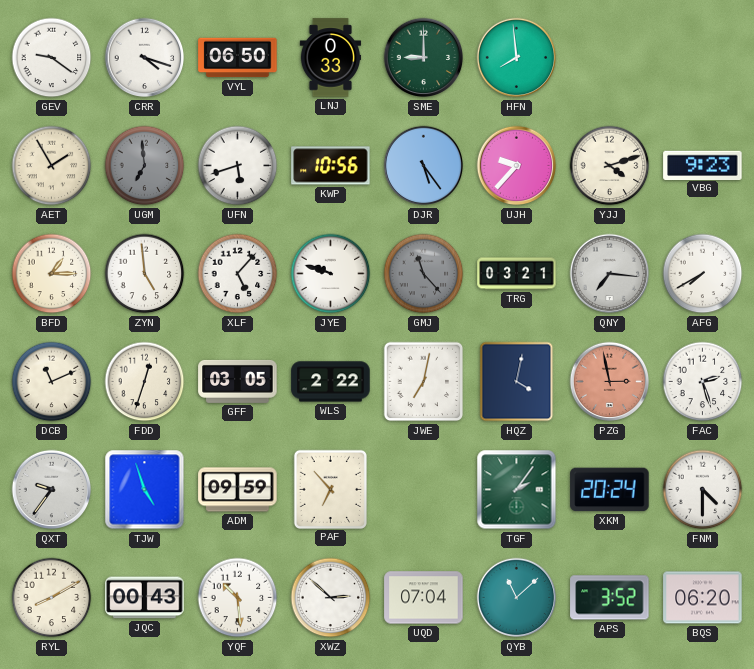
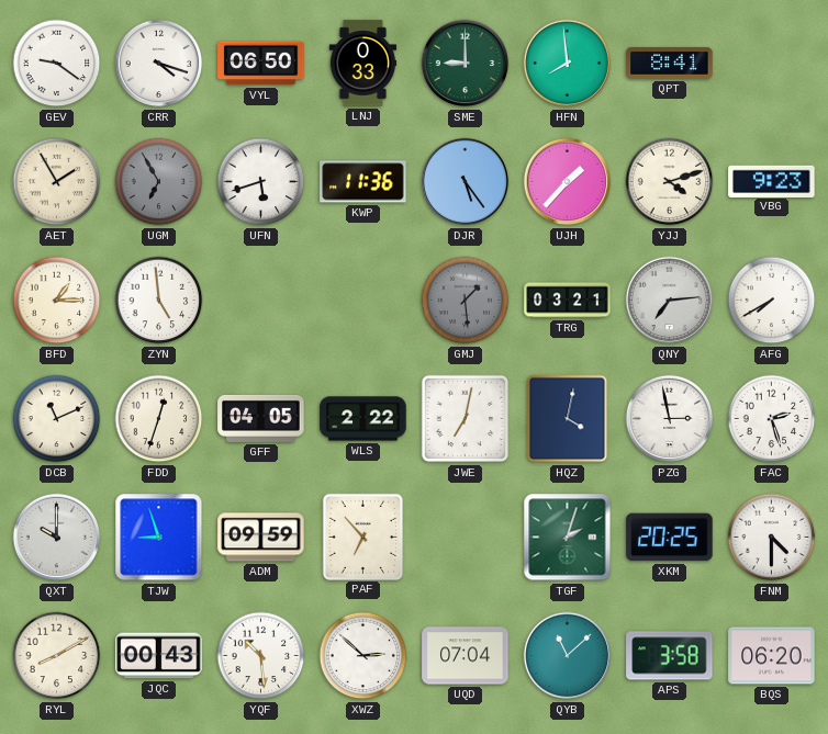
QPT: none -> 8:41 (670, 63)
UGM: 6:59 -> 6:55 (159, 182)
KWP: 10:56 -> 11:36 (363, 182)
UJH: 9:37 -> 1:37 (568, 182)
XLF: 5:07 -> none (238, 274)
JYE: 9:48 -> none (331, 274)
GMJ: 11:23 -> 1:29 (466, 301)
QNY: 7:16 -> 7:14 (670, 301)
GFF: 03:05 -> 04:05 (261, 418)
PZG dial: salmon -> white (670, 419)
QXT: 9:36 -> 10:00 (57, 538)
TJW: 4:57 -> 8:57 (159, 538)
TGF: 2:06 -> 2:03 (568, 538)
XKM: 20:24 -> 20:25 (670, 538)
APS: 3:52 -> 3:58 (670, 656)
